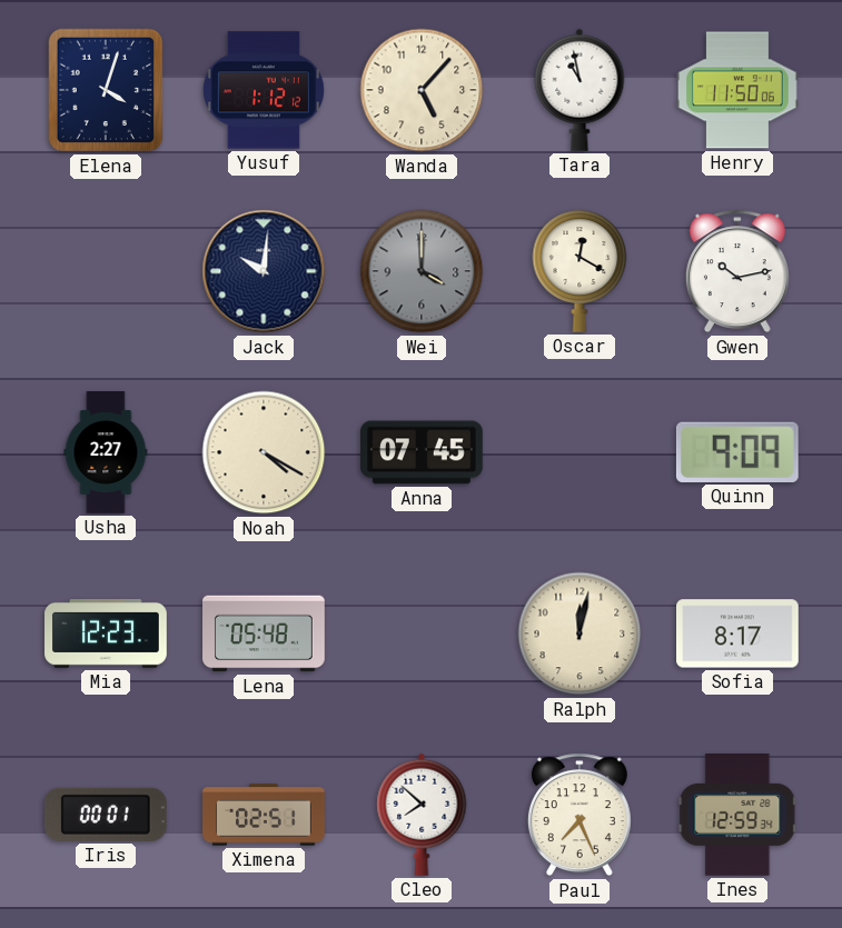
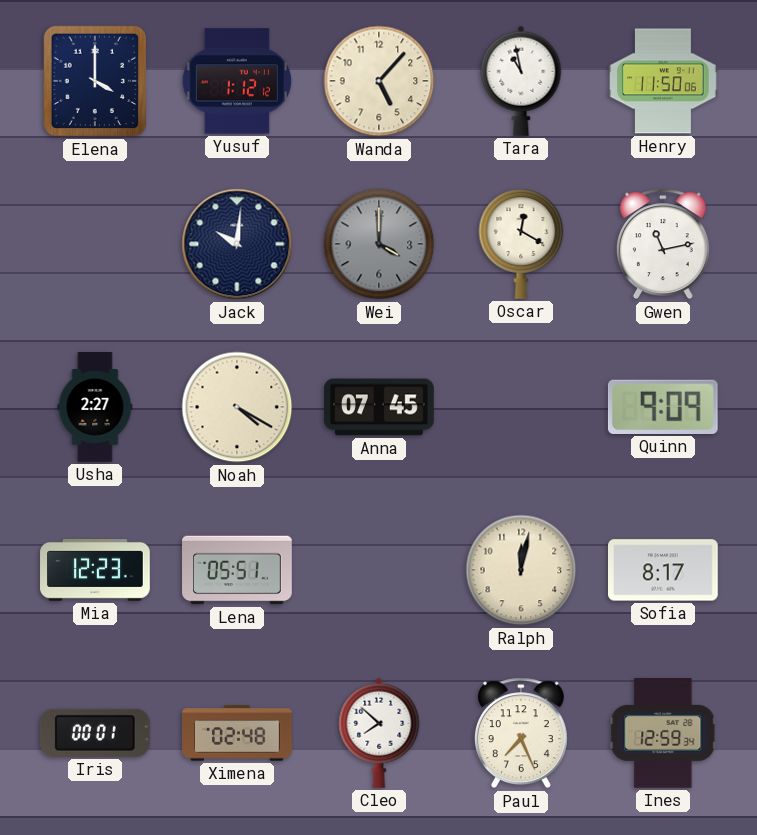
Elena: 4:03 -> 4:00 (95, 81)
Gwen: 10:13 -> 11:13 (663, 244)
Lena: 05:48 -> 05:51 (237, 570)
Ximena: 02:51 -> 02:48 (237, 733)
